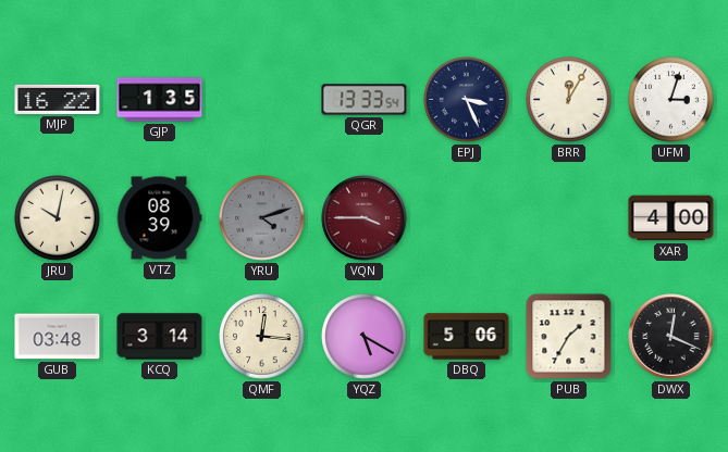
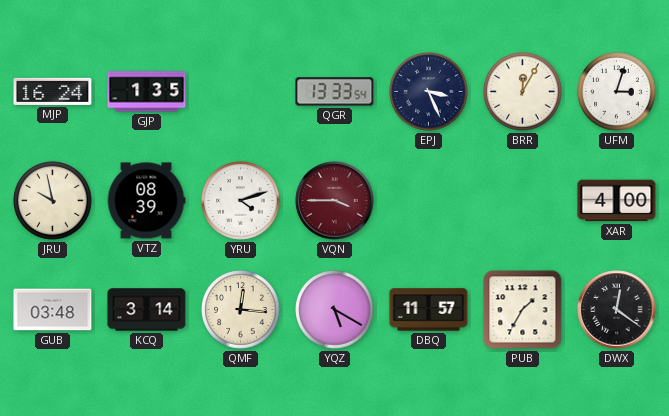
MJP: 16:22 -> 16:24 (53, 91)
JRU: 10:02 -> 9:58 (53, 201)
YRU dial: grey -> white (241, 201)
DBQ: 5:06 -> 11:57 (429, 310)
DWX: 12:19 -> 12:21 (617, 310)
